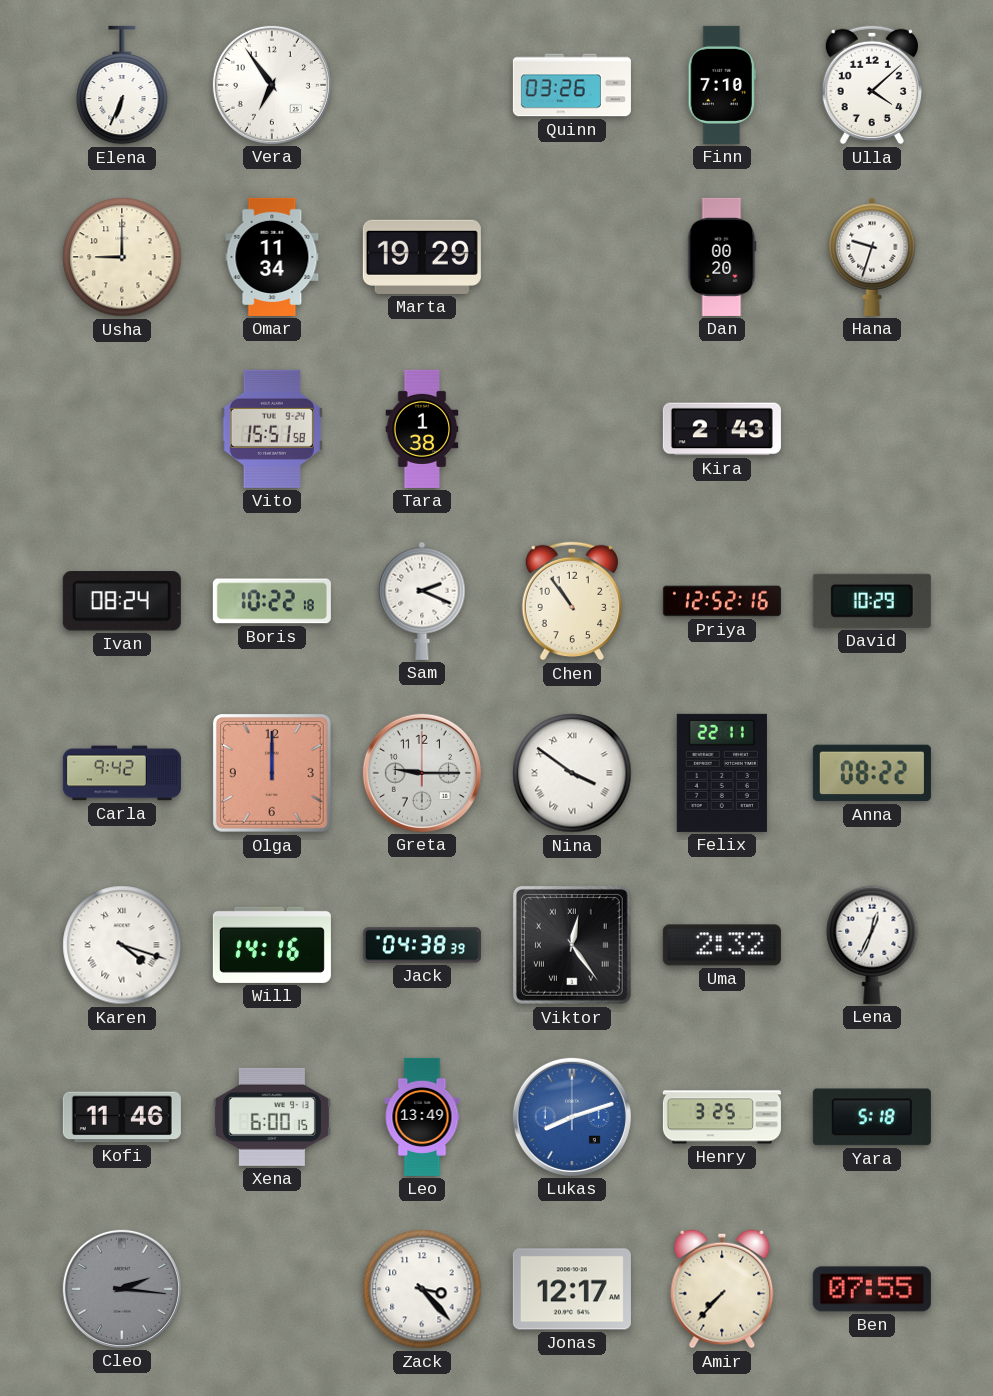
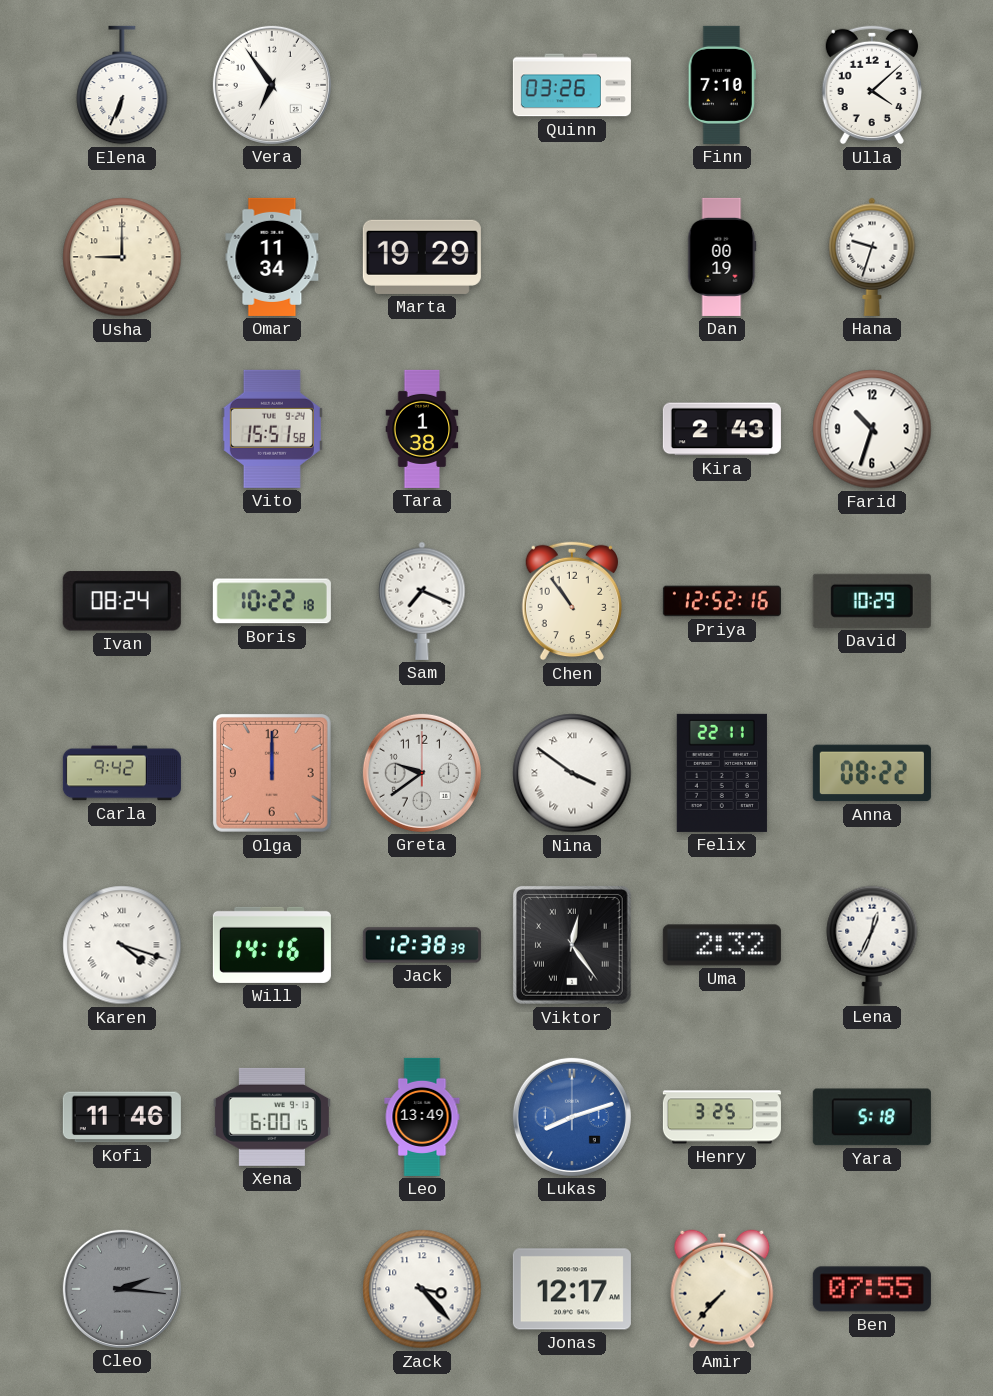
Dan: 00:20 -> 00:19 (722, 257)
Farid: none -> 10:33 (872, 429)
Sam: 2:19 -> 7:19 (422, 601)
Greta: 9:15 -> 9:39 (422, 773)
Jack: 04:38 -> 12:38 (422, 945)
